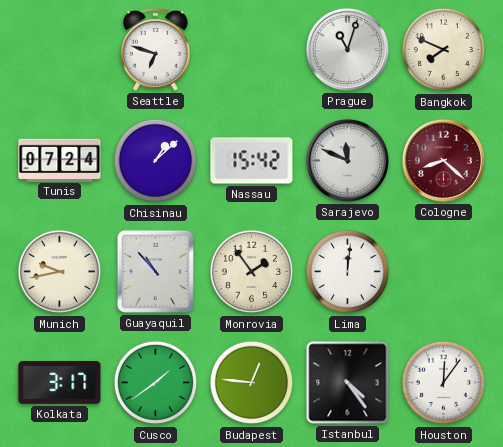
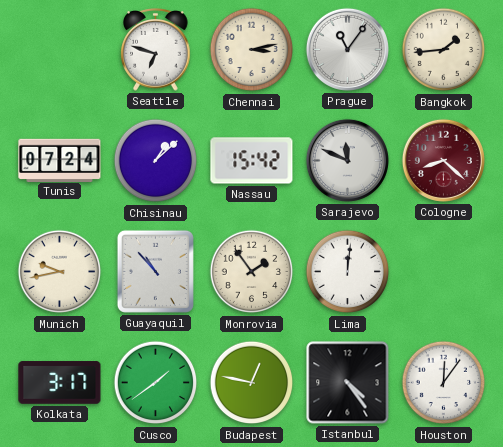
Chennai: none -> 3:13 (252, 50)
Prague: 11:03 -> 11:06 (347, 49)
Bangkok: 7:49 -> 1:44 (444, 50)
Budapest: 12:46 -> 12:47 (252, 383)
